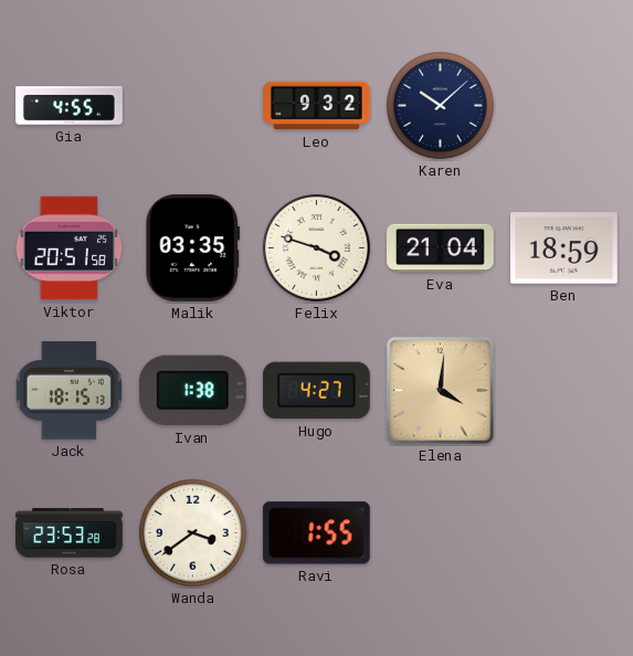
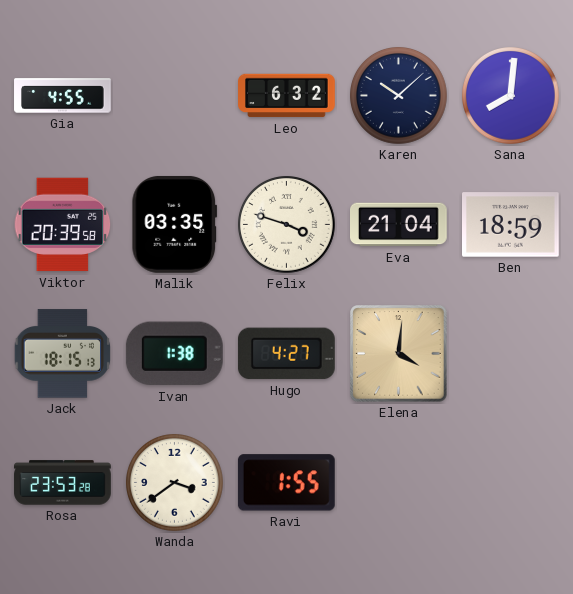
Leo: 9:32 -> 6:32 (287, 96)
Sana: none -> 8:01 (511, 96)
Viktor: 20:51 -> 20:39 (63, 225)
